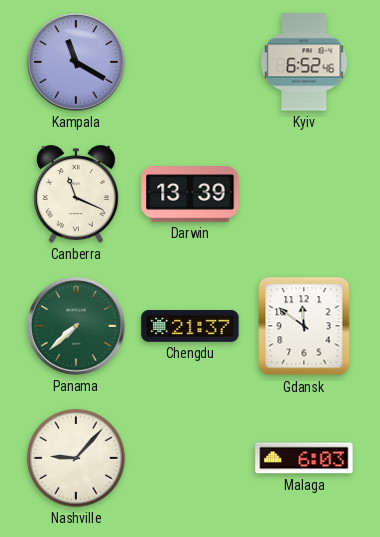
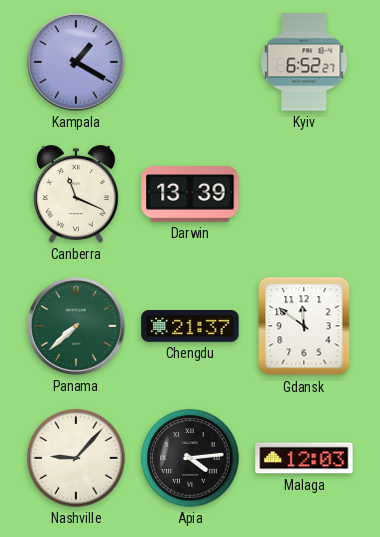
Kampala: 11:20 -> 1:20 (76, 62)
Kyiv: 6:52:46 -> 6:52:27 (304, 62)
Apia: none -> 4:14 (190, 458)
Malaga: 6:03 -> 12:03 (304, 458)
